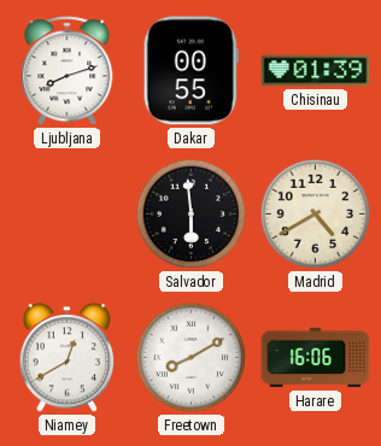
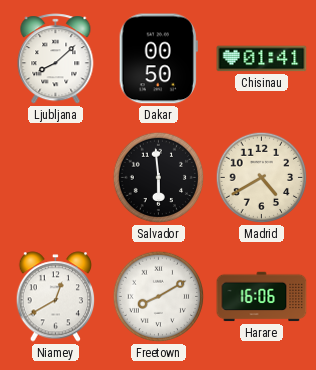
Ljubljana: 8:12 -> 8:08 (56, 59)
Dakar: 00:55 -> 00:50 (158, 59)
Chisinau: 01:39 -> 01:41 (262, 59)
